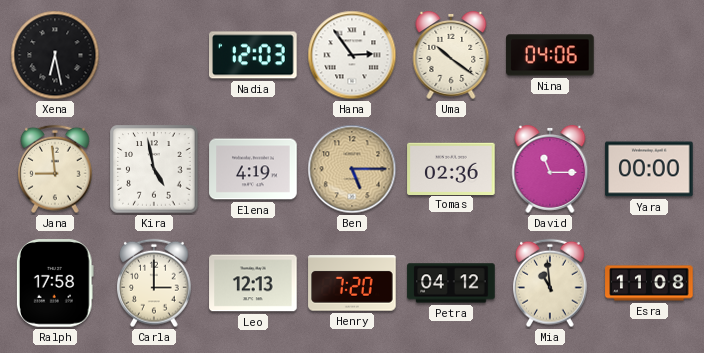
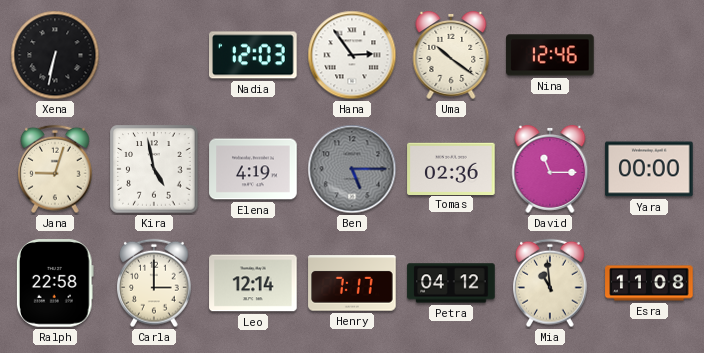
Xena: 6:28 -> 6:32 (55, 55)
Nina: 04:06 -> 12:46 (550, 55)
Jana: 8:59 -> 9:03 (56, 169)
Ben dial: champagne -> grey (352, 169)
Ralph: 17:58 -> 22:58 (55, 283)
Leo: 12:13 -> 12:14 (253, 283)
Henry: 7:20 -> 7:17 (352, 283)
